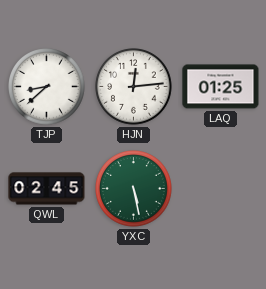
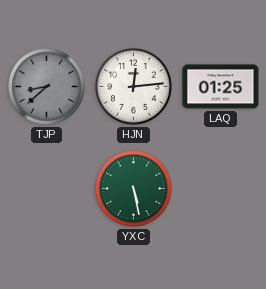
TJP dial: white -> grey (47, 87)
QWL: 02:45 -> none (47, 189)
